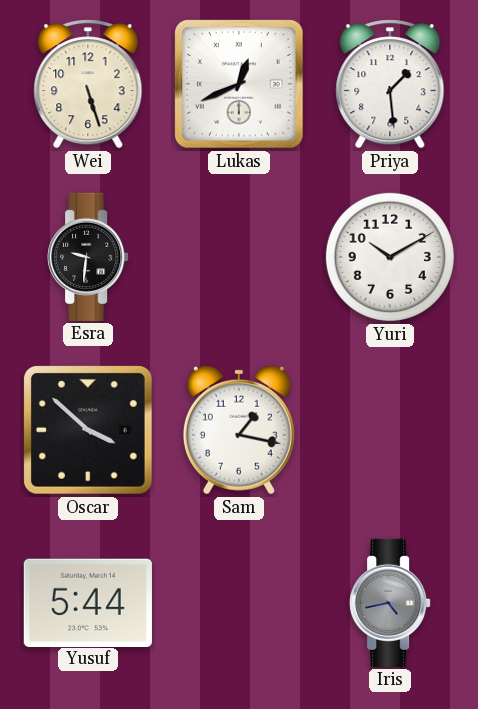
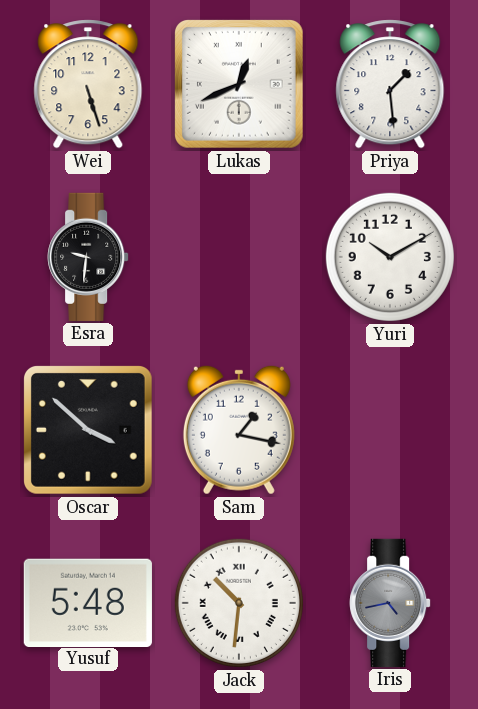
Yusuf: 5:44 -> 5:48 (88, 602)
Jack: none -> 10:31 (239, 603)
